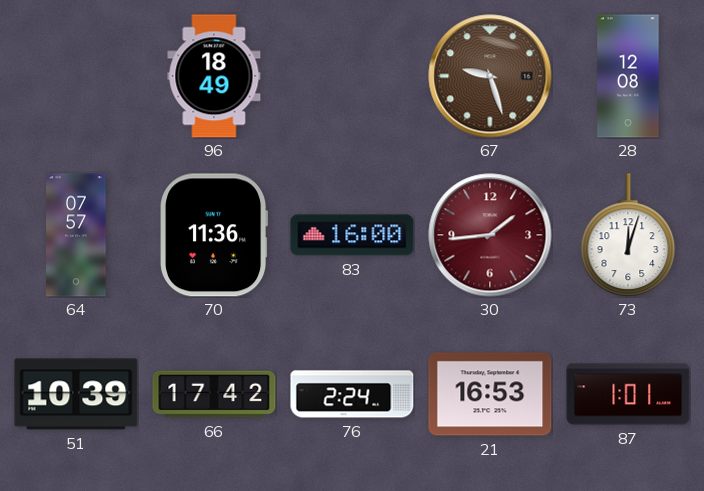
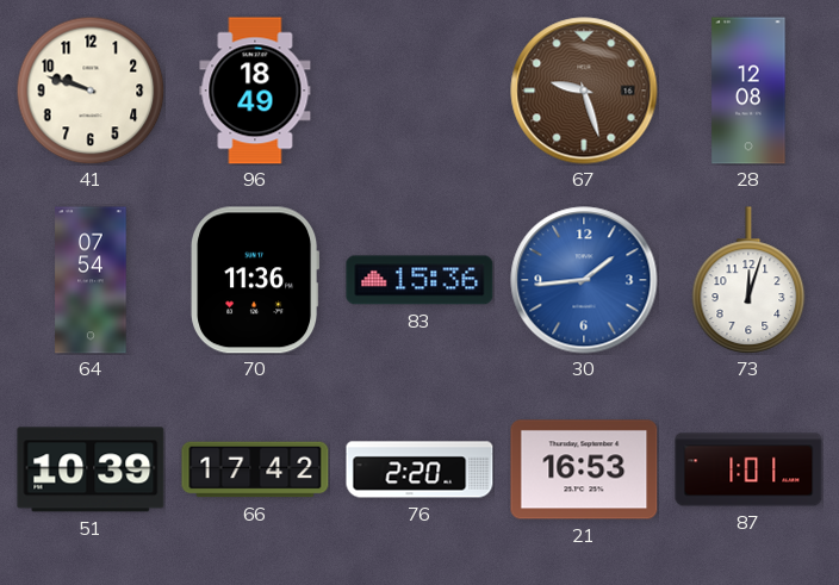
41: none -> 9:48 (91, 91)
64: 07:57 -> 07:54 (91, 280)
83: 16:00 -> 15:36 (419, 280)
30 dial: burgundy -> blue (584, 280)
76: 2:24 -> 2:20 (419, 469)
